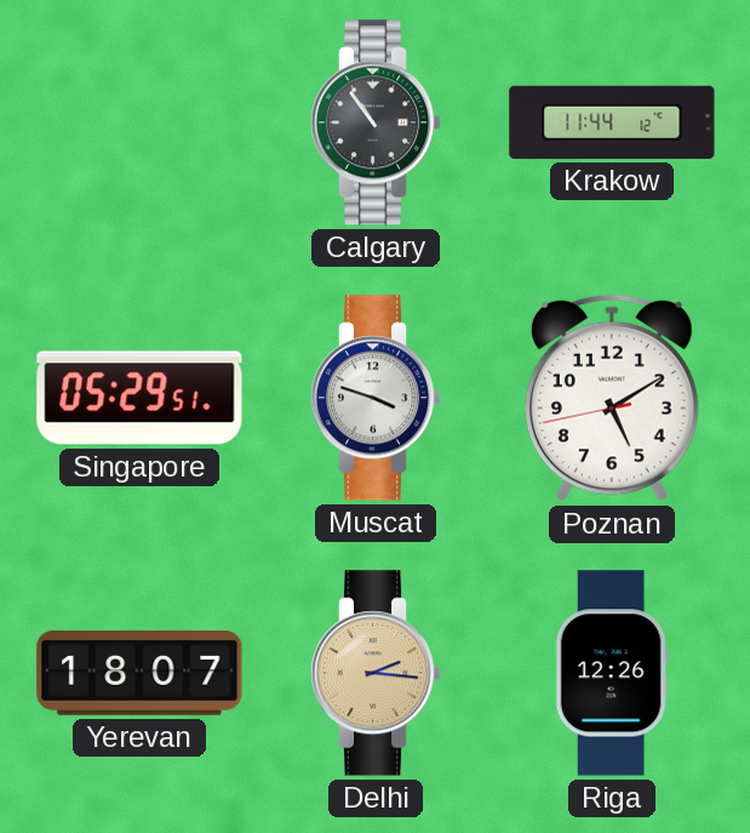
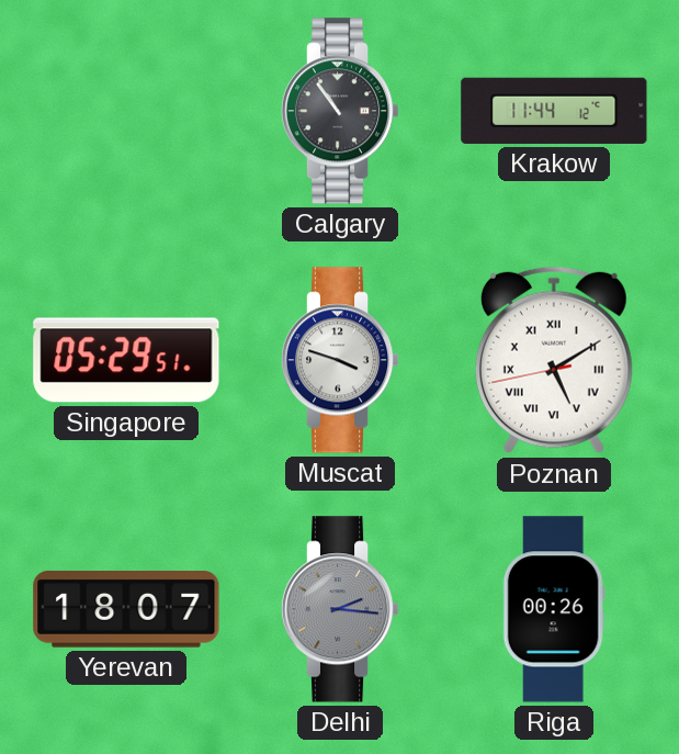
Poznan numerals: Arabic -> Roman (554, 360)
Delhi dial: champagne -> grey (340, 609)
Riga: 12:26 -> 00:26 (554, 609)
